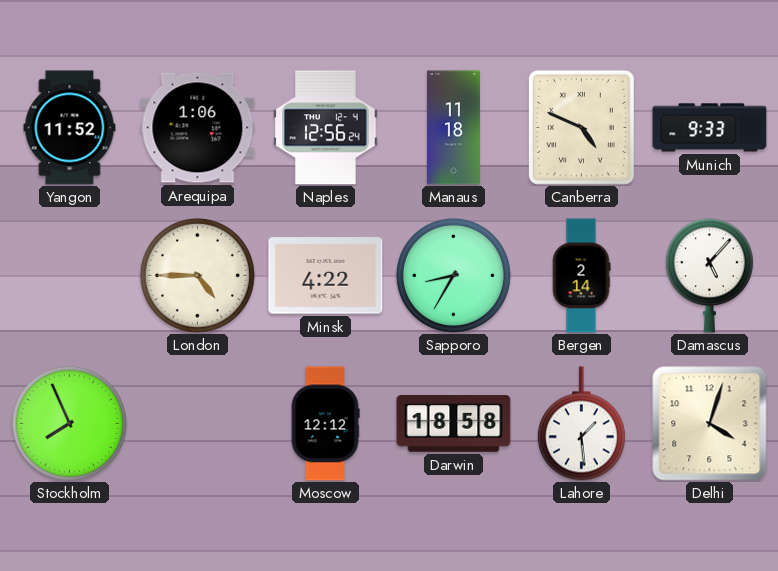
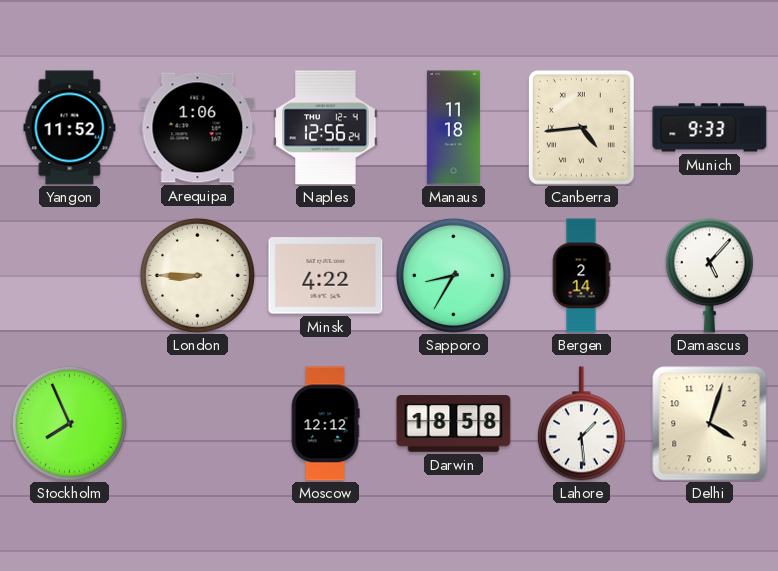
Canberra: 4:49 -> 4:44 (581, 127)
London: 4:45 -> 8:45 (197, 275)
